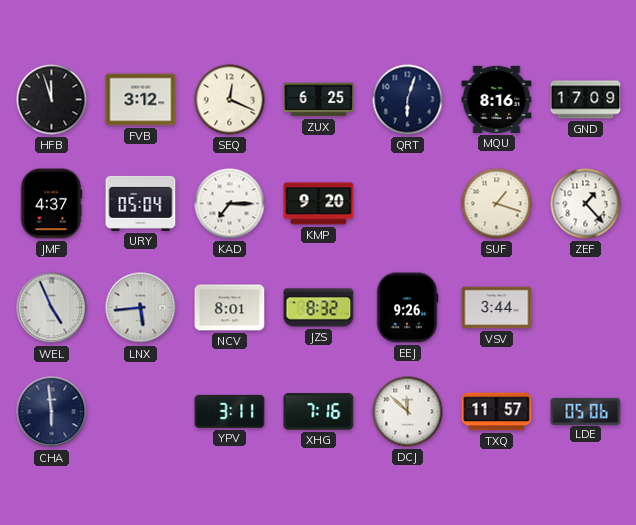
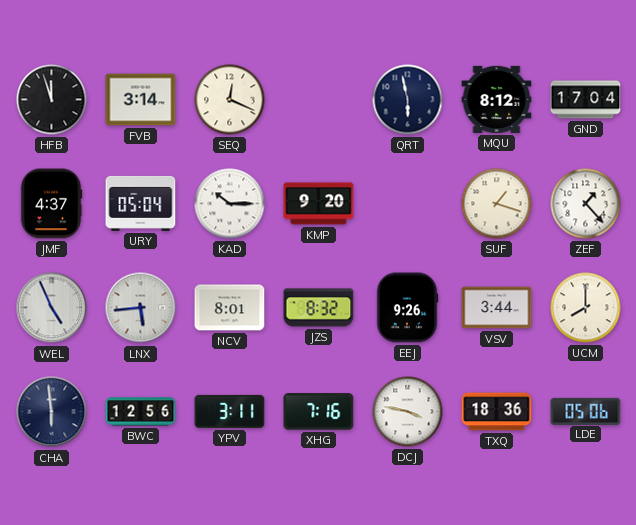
FVB: 3:12 -> 3:14 (141, 100)
ZUX: 6:25 -> none (319, 100)
QRT: 6:03 -> 5:58 (408, 100)
MQU: 8:16 -> 8:12 (497, 99)
GND: 17:09 -> 17:04 (586, 100)
KAD: 7:15 -> 10:15 (230, 204)
UCM: none -> 8:00 (586, 308)
BWC: none -> 12:56 (141, 412)
DCJ: 11:52 -> 3:47 (408, 412)
TXQ: 11:57 -> 18:36 (497, 412)
